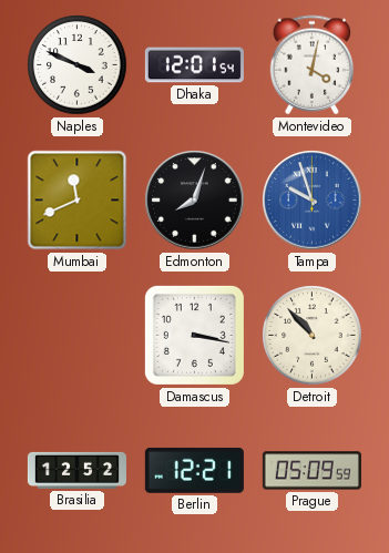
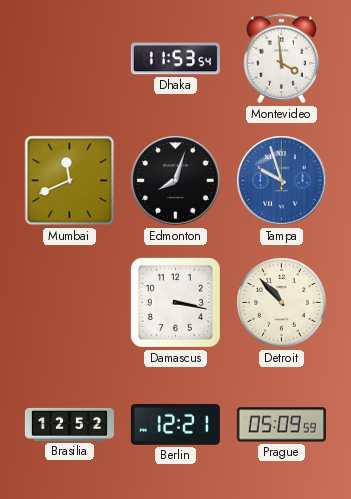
Naples: 3:49 -> none (78, 65)
Dhaka: 12:01 -> 11:53 (175, 59)
Montevideo: 4:02 -> 3:59 (282, 59)
